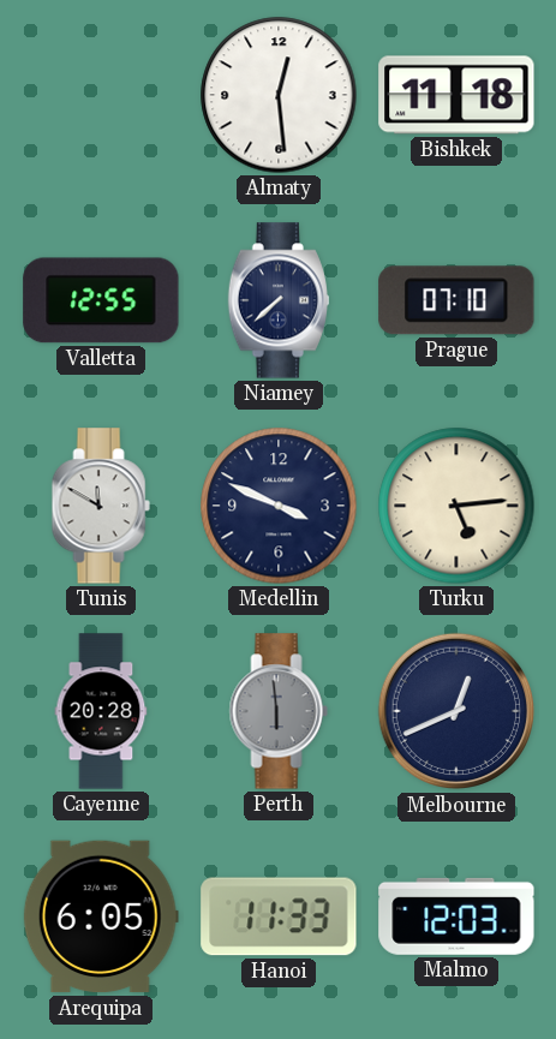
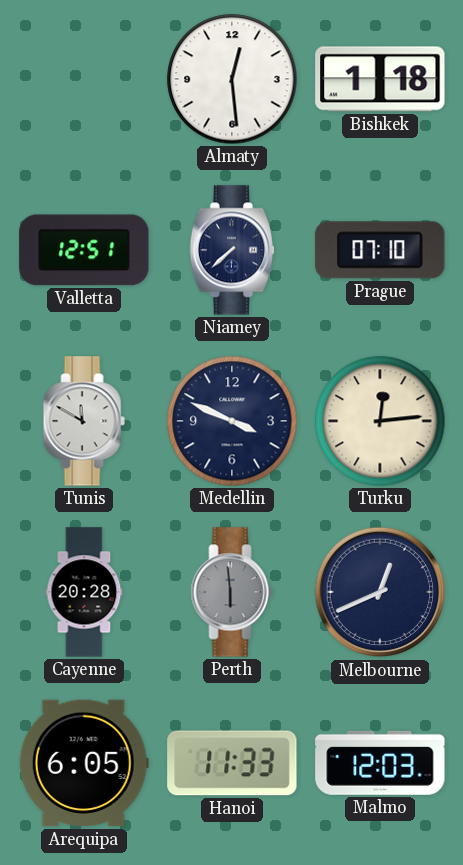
Bishkek: 11:18 -> 1:18 (380, 79)
Valletta: 12:55 -> 12:51 (84, 250)
Turku: 5:14 -> 12:14 (380, 421)
